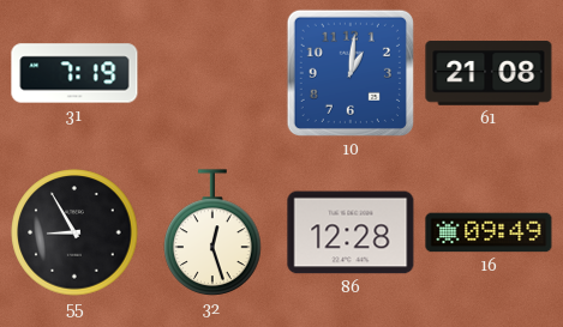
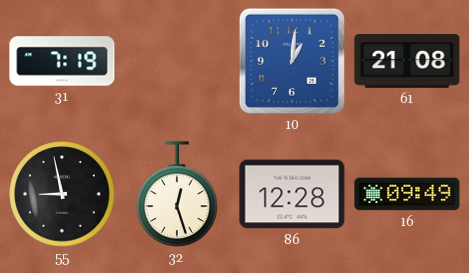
55: 8:55 -> 8:58 (62, 194)
